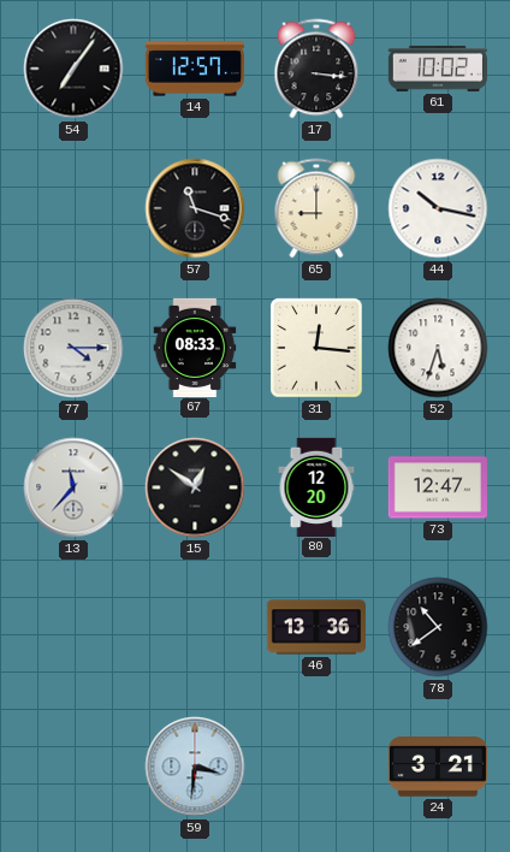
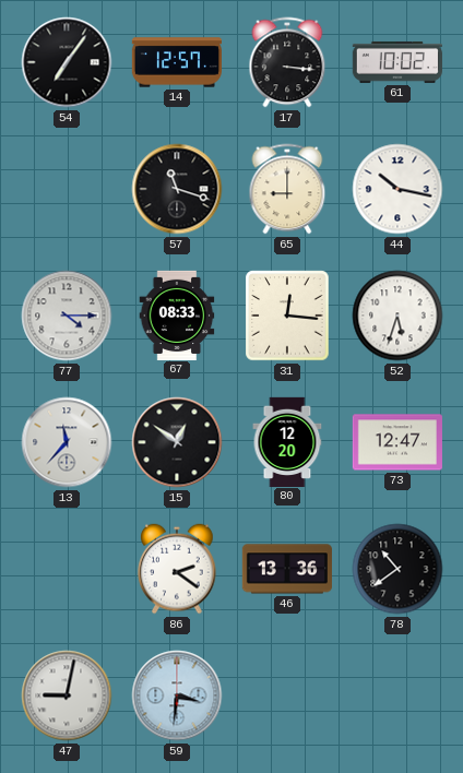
86: none -> 2:21 (177, 569)
47: none -> 9:02 (67, 695)
24: 3:21 -> none (438, 767)
